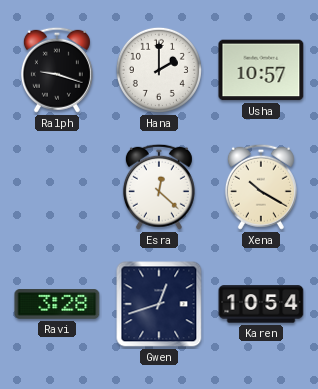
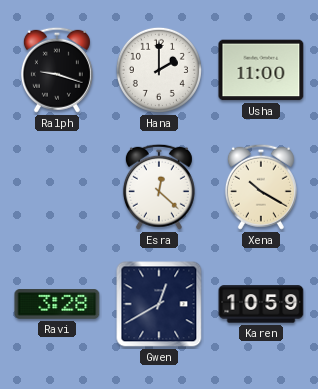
Usha: 10:57 -> 11:00 (261, 70)
Gwen: 12:42 -> 12:40 (159, 304)
Karen: 10:54 -> 10:59 (261, 304)
